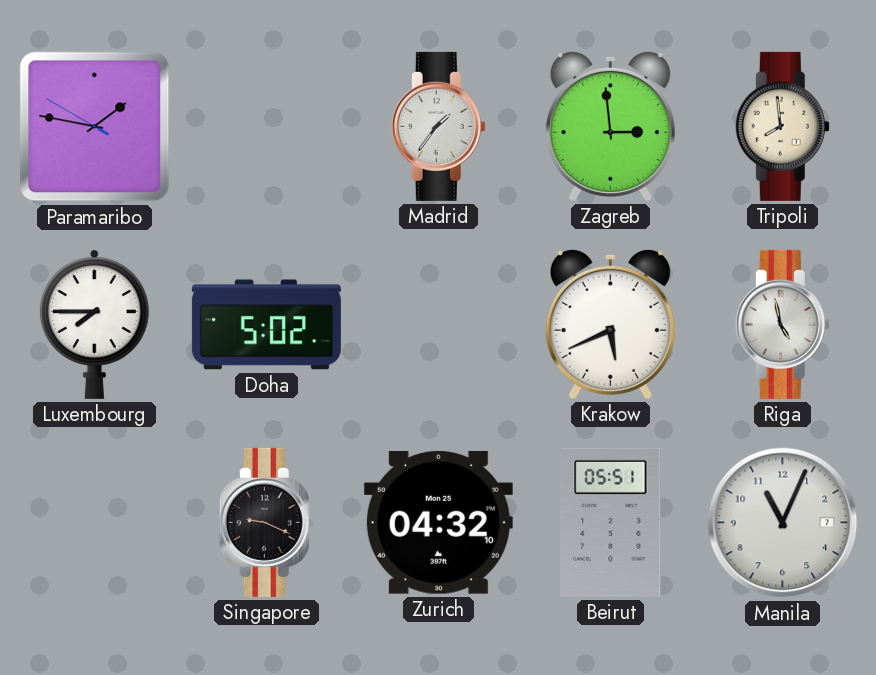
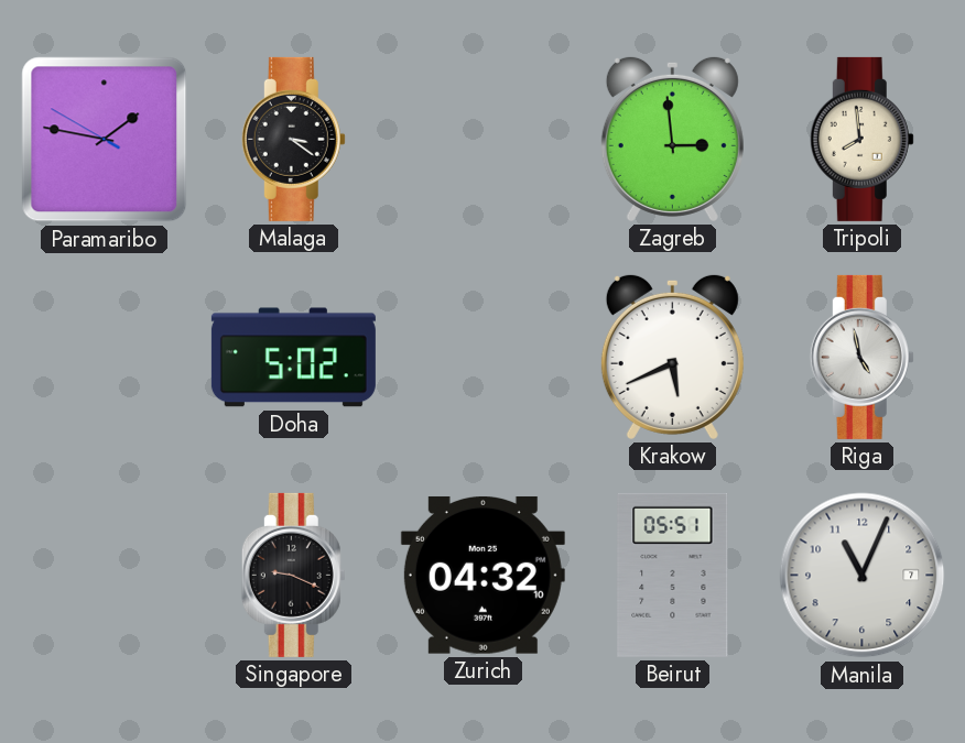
Malaga: none -> 3:21 (293, 139)
Madrid: 1:36 -> none (438, 126)
Luxembourg: 7:45 -> none (94, 324)
